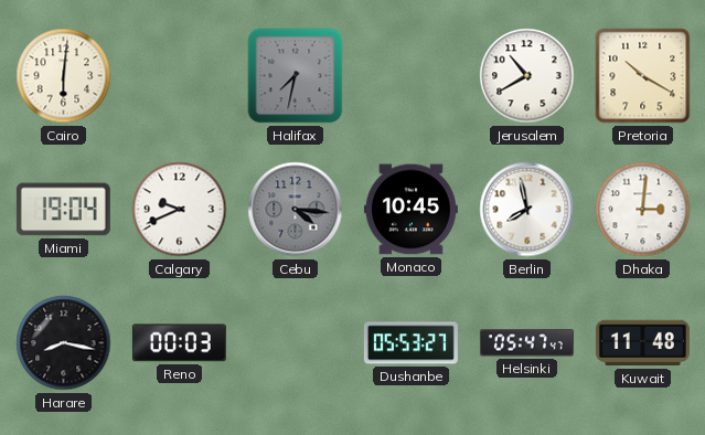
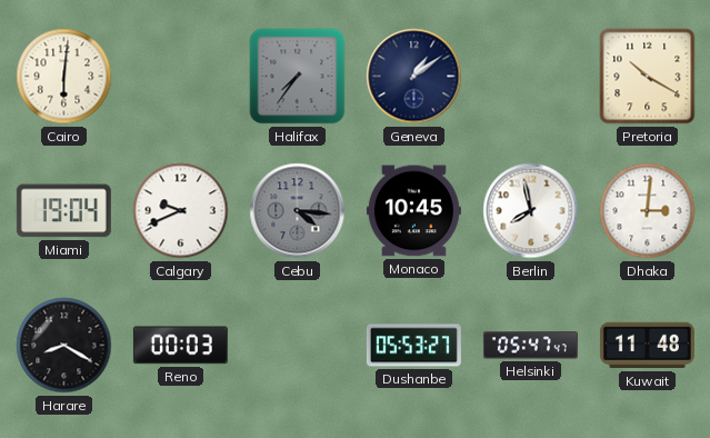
Halifax: 7:32 -> 7:36 (298, 77)
Geneva: none -> 1:09 (414, 77)
Jerusalem: 10:40 -> none (527, 76)
Harare: 8:17 -> 8:20 (64, 346)
